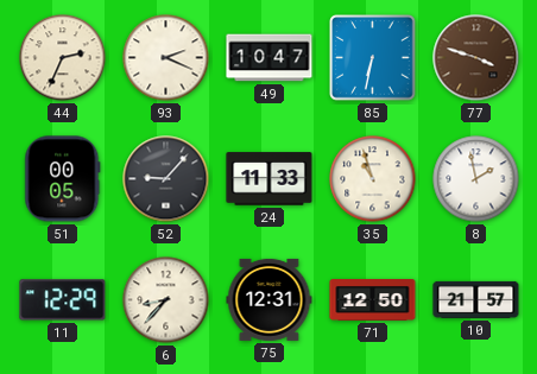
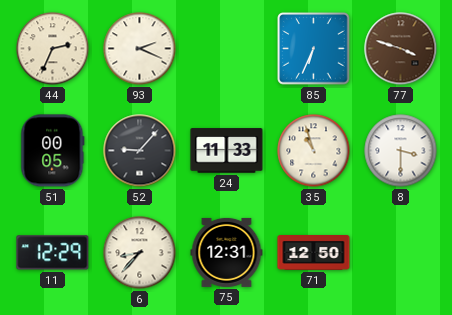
49: 10:47 -> none (270, 58)
85: 6:32 -> 6:34 (314, 49)
8: 1:58 -> 3:30 (401, 151)
10: 21:57 -> none (476, 299)
